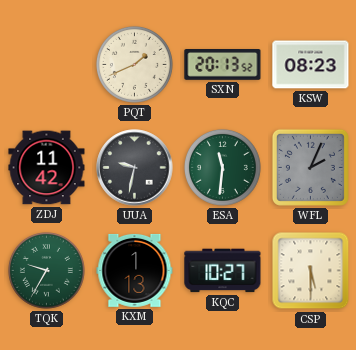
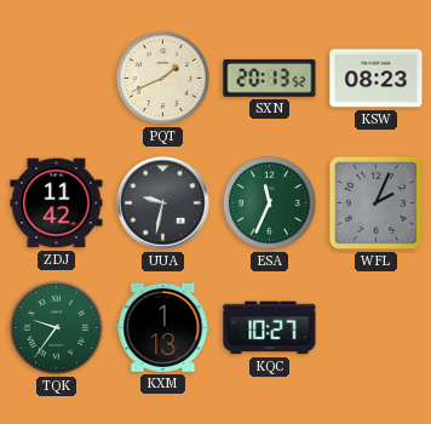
ESA: 11:31 -> 11:34 (269, 202)
TQK: 9:35 -> 9:36 (56, 327)
CSP: 5:30 -> none (311, 271)
